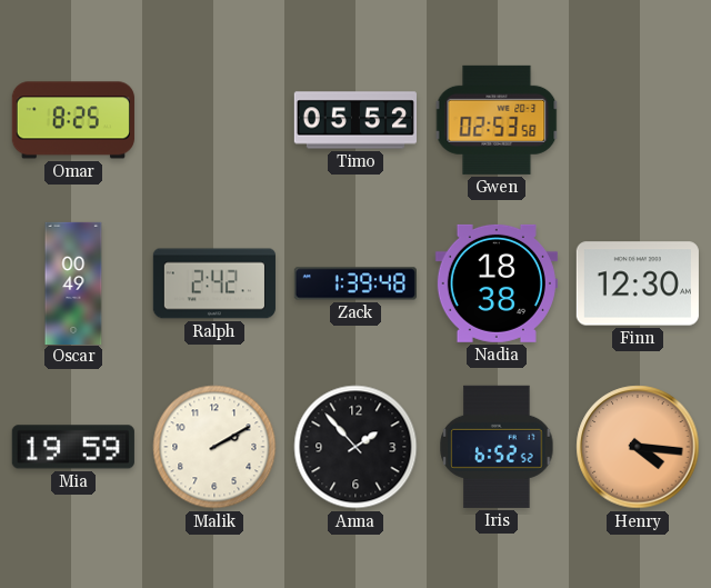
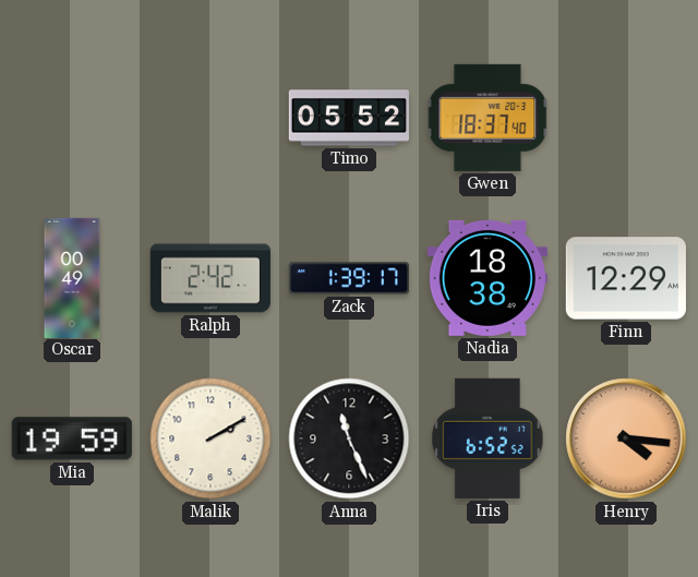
Omar: 8:25 -> none (73, 120)
Gwen: 02:53 -> 18:37 (488, 118)
Zack: 1:39:48 -> 1:39:17 (349, 278)
Finn: 12:30 -> 12:29 (626, 278)
Anna: 1:53 -> 11:26 (349, 438)
